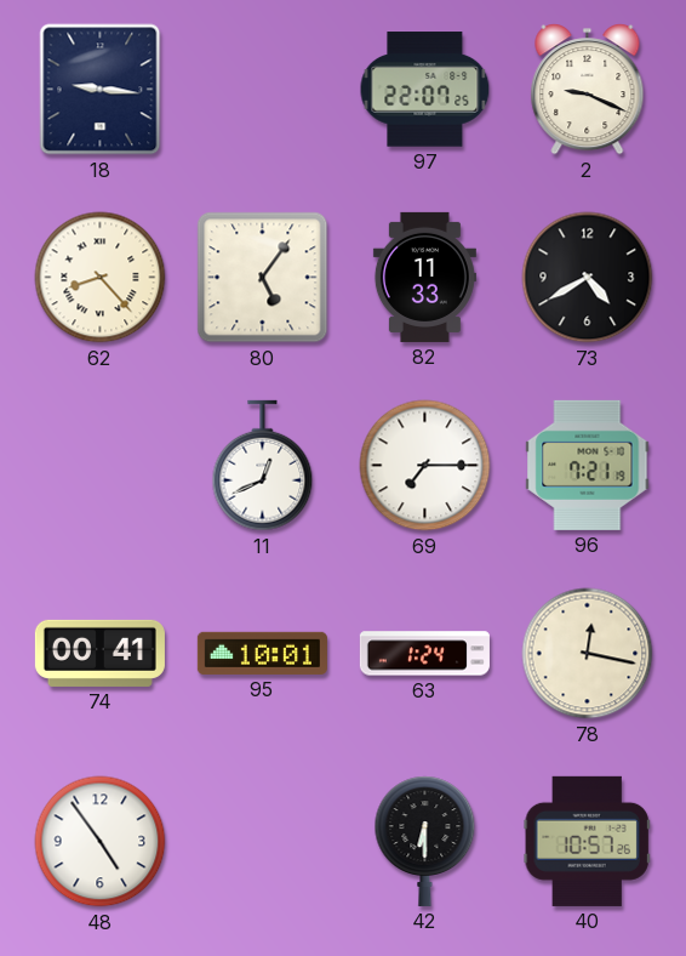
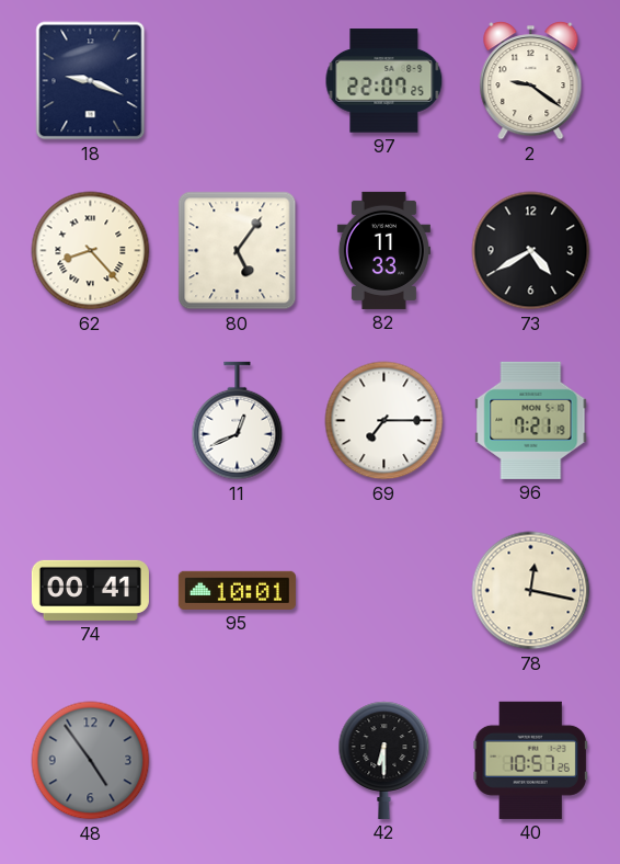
18: 9:16 -> 9:19 (91, 81)
2: 9:19 -> 9:21 (531, 81)
63: 1:24 -> none (424, 654)
48 dial: white -> grey (91, 761)
